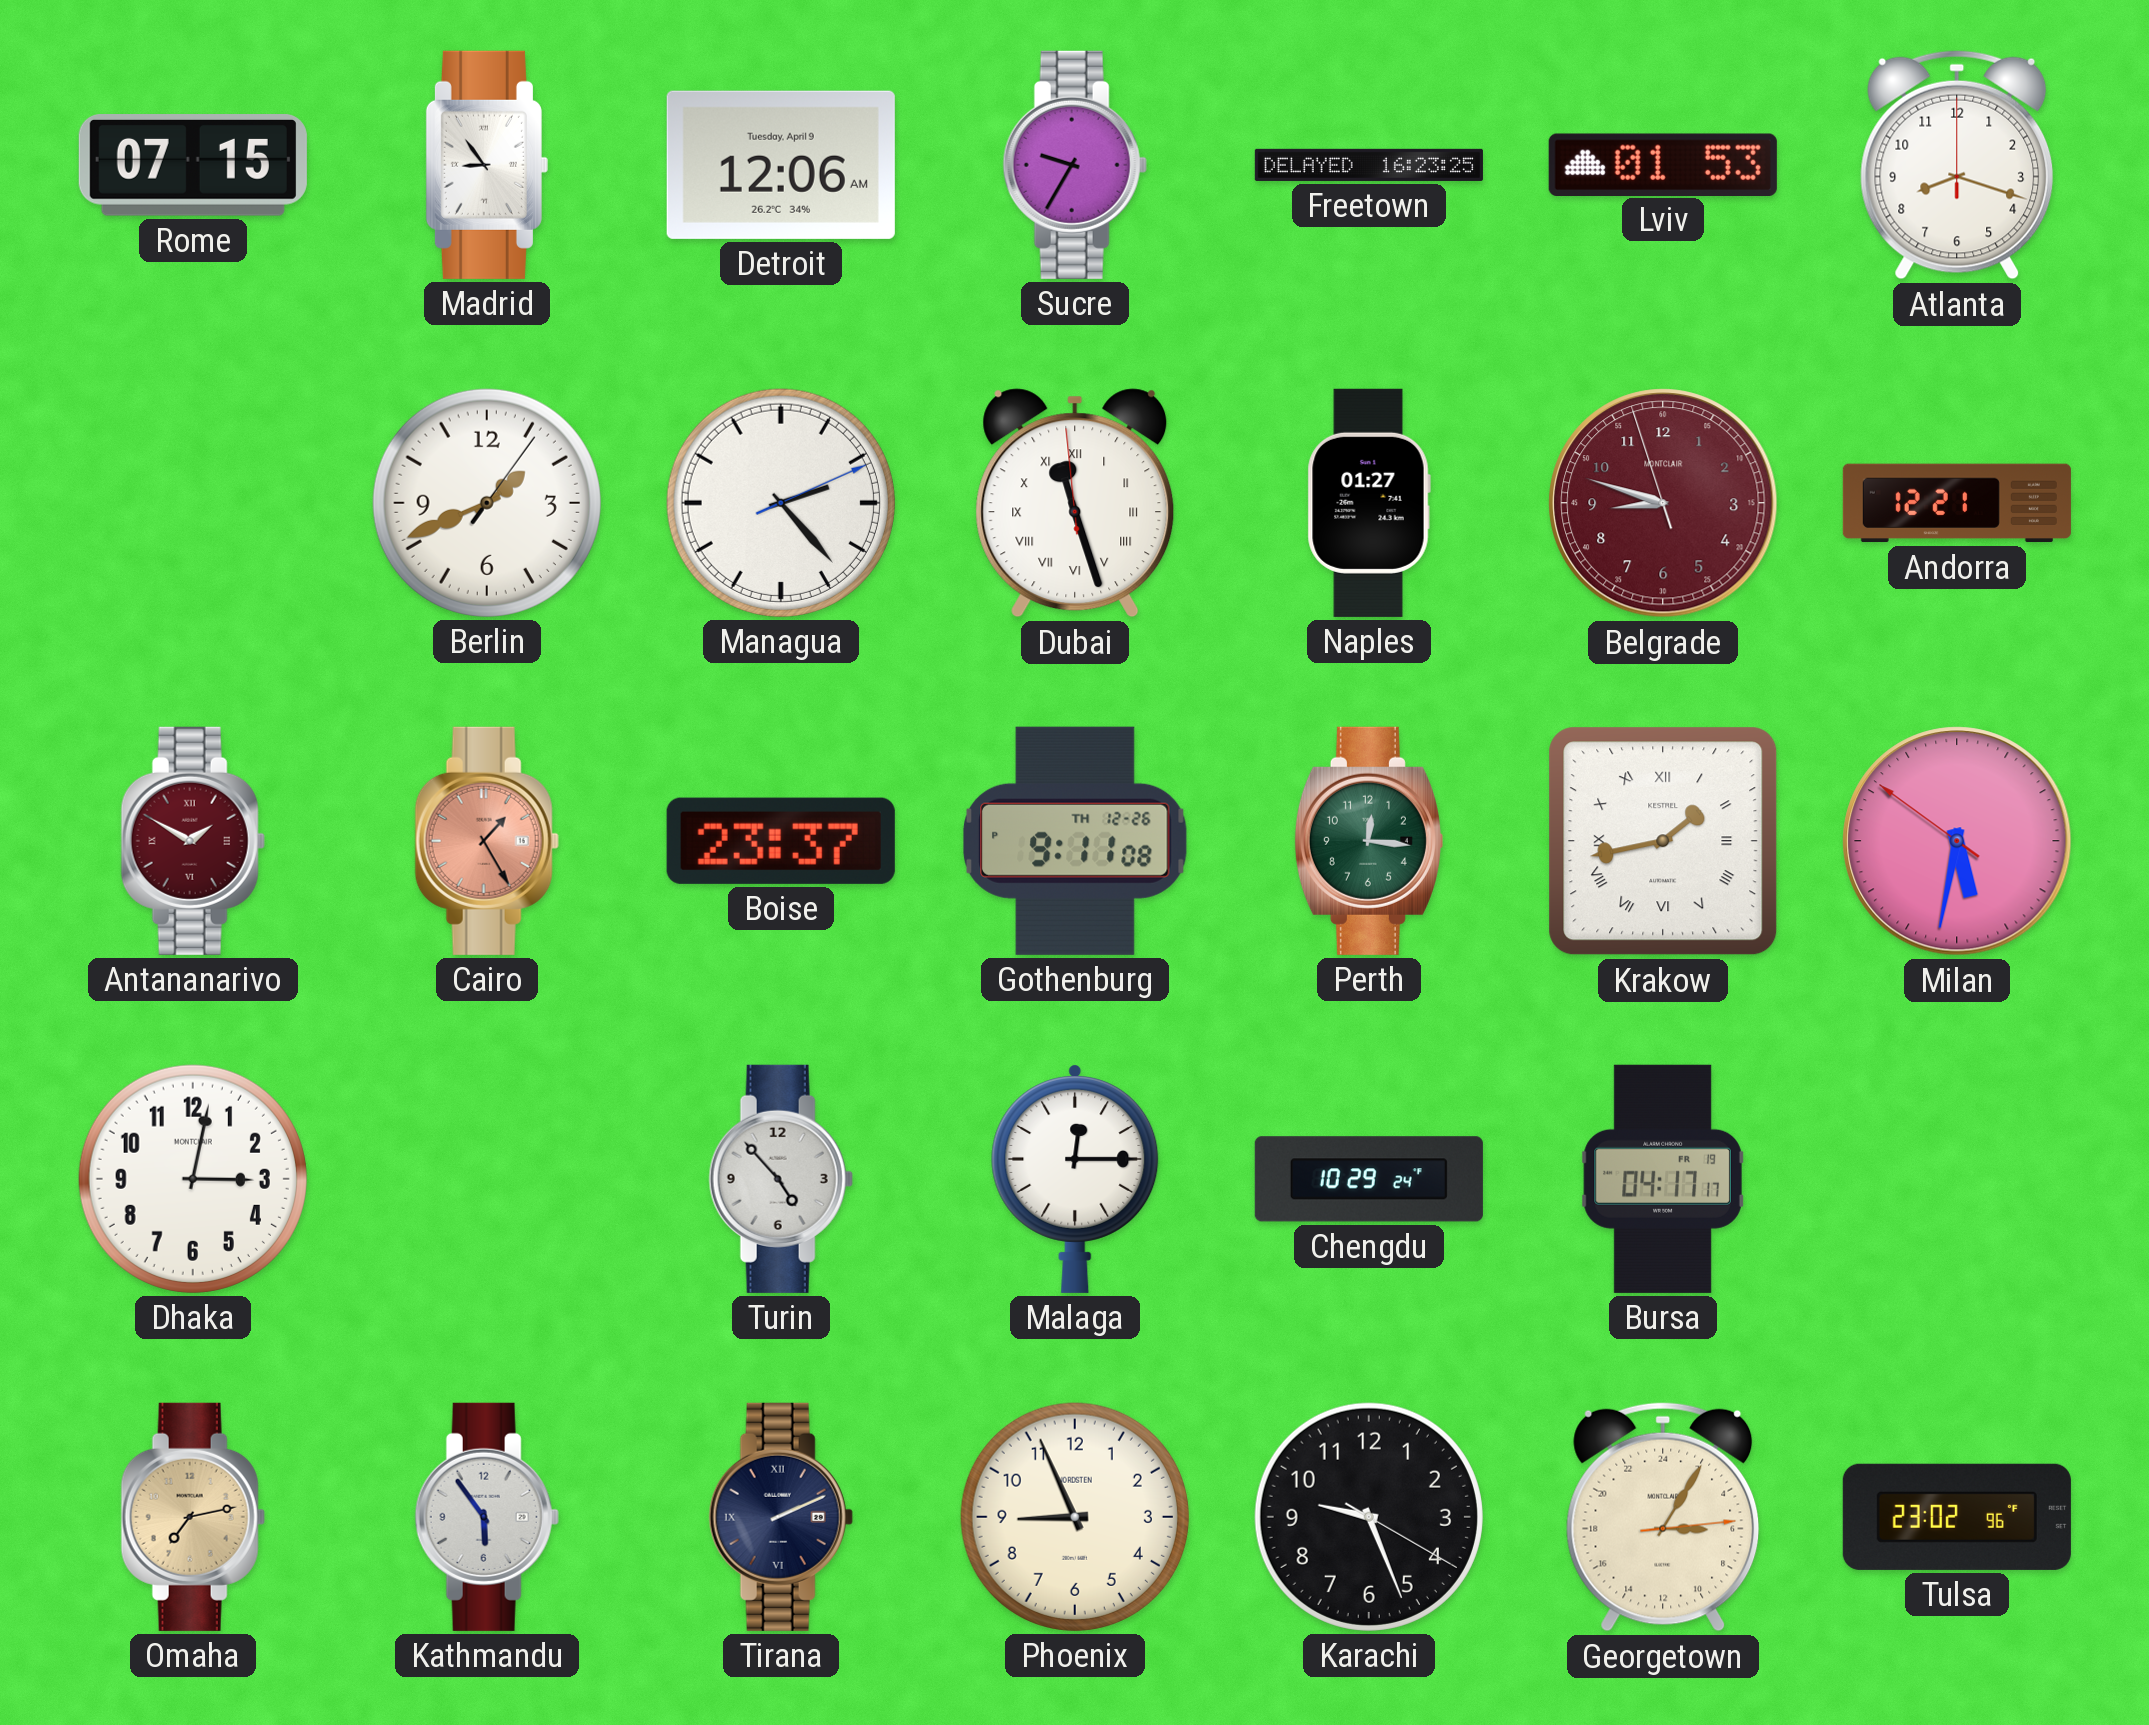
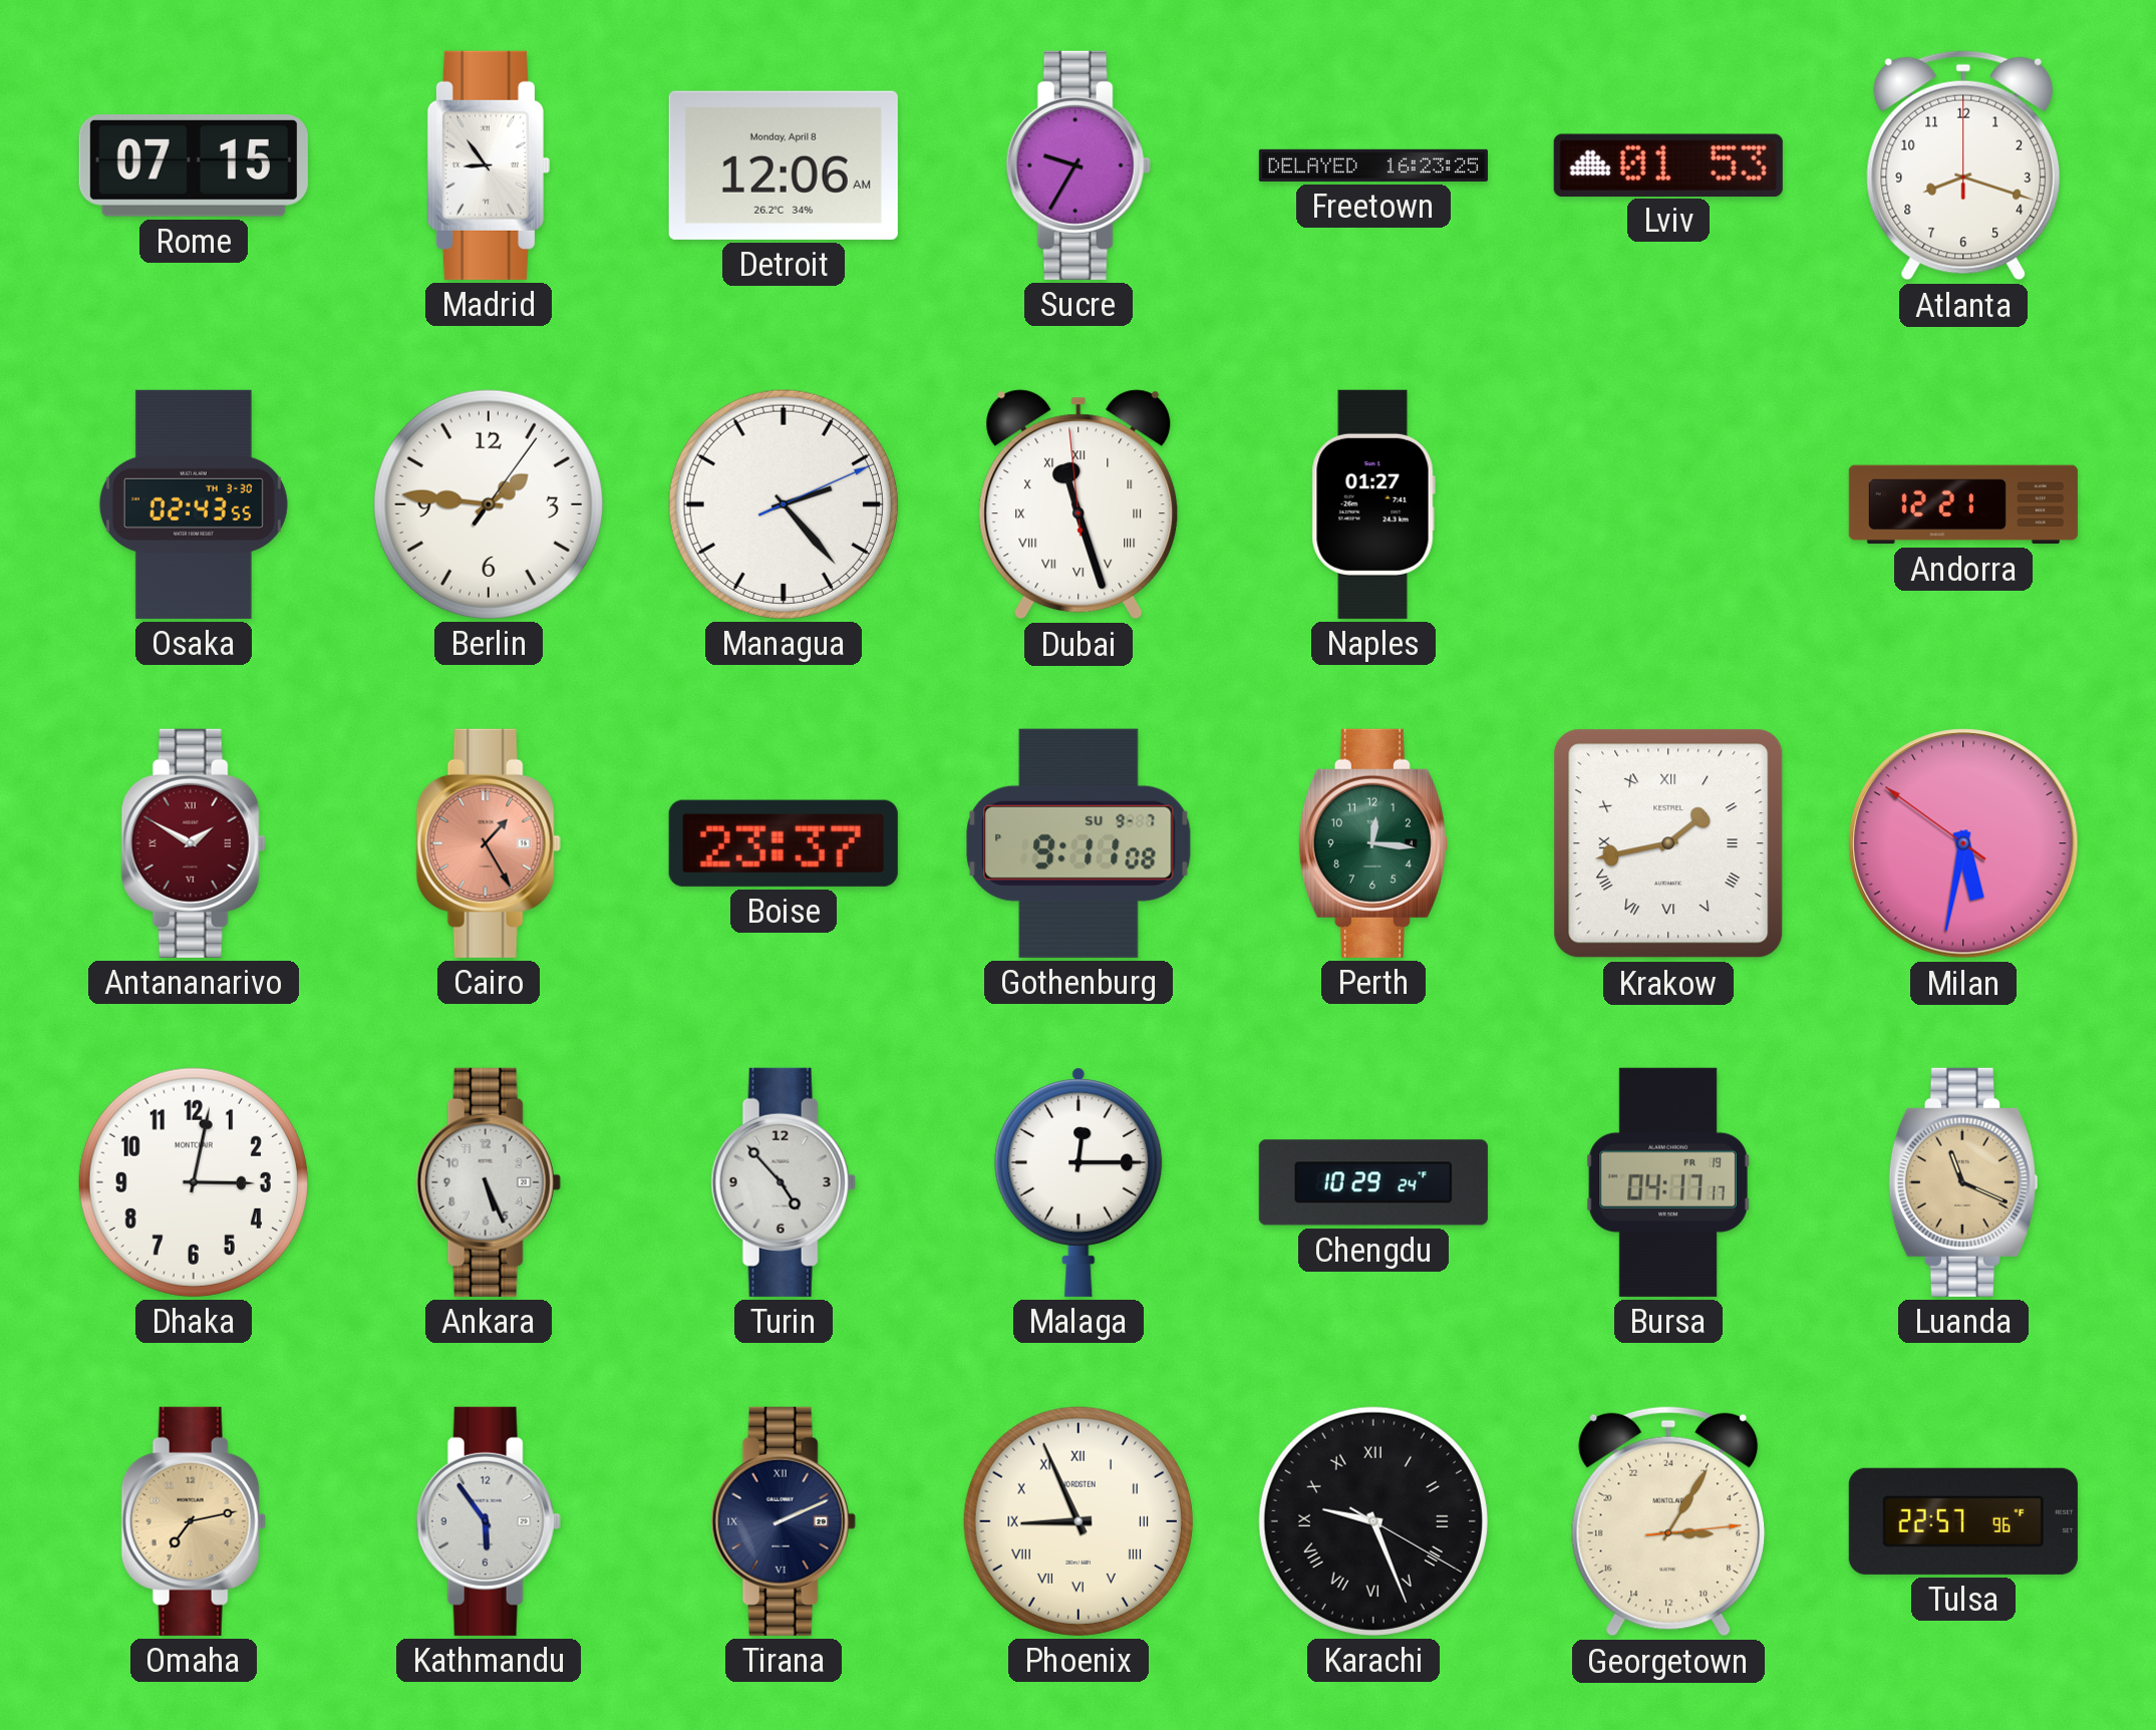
Detroit date: Tuesday, April 9 -> Monday, April 8 (784, 165)
Osaka: none -> 02:43 (194, 504)
Berlin: 1:41 -> 1:46 (489, 504)
Belgrade: 8:47 -> none (1663, 503)
Gothenburg date: TH 12-26 -> SU 9-7 (1079, 843)
Ankara: none -> 5:26 (489, 1182)
Luanda: none -> 11:19 (1962, 1182)
Phoenix numerals: Arabic -> Roman (1079, 1521)
Karachi numerals: Arabic -> Roman (1373, 1521)
Tulsa: 23:02 -> 22:57 (1963, 1521)
